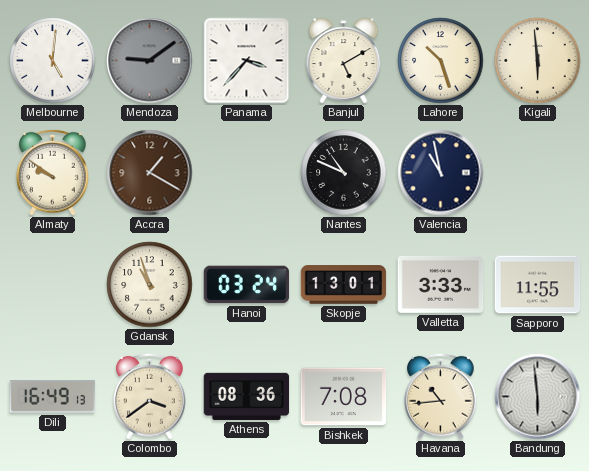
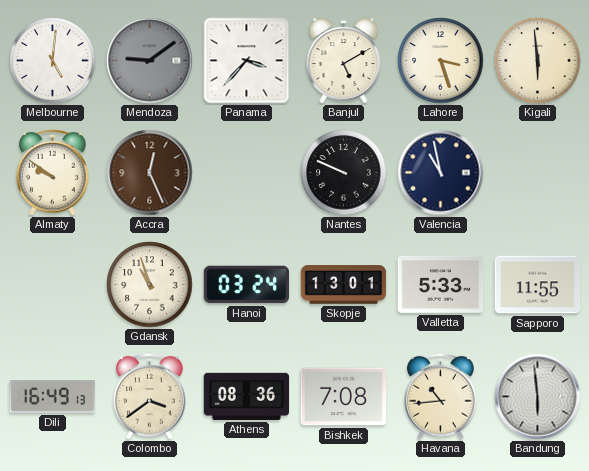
Lahore: 10:27 -> 3:27 (441, 61)
Accra: 1:20 -> 12:26 (150, 173)
Nantes: 10:49 -> 9:49 (344, 173)
Valletta: 3:33 -> 5:33 (441, 284)
